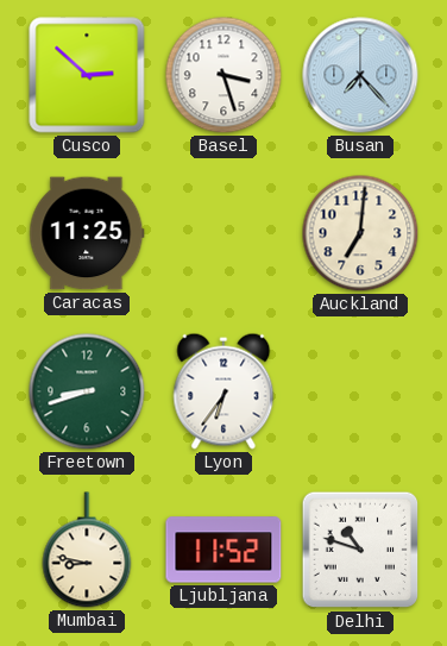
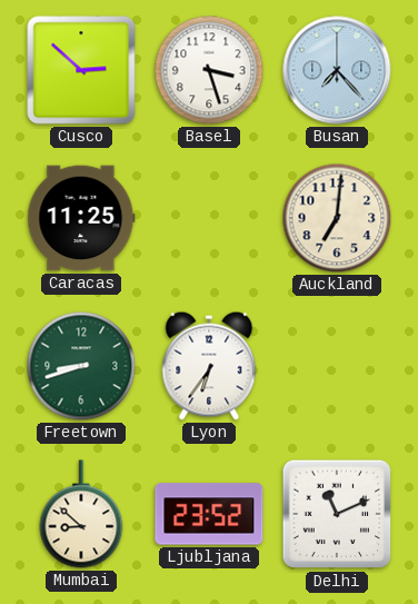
Mumbai: 8:47 -> 8:52 (81, 514)
Ljubljana: 11:52 -> 23:52 (209, 514)
Delhi: 10:48 -> 11:11 (337, 514)
